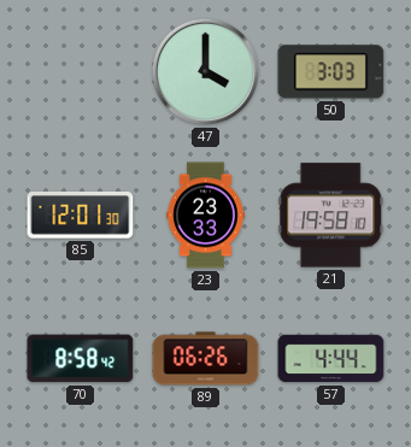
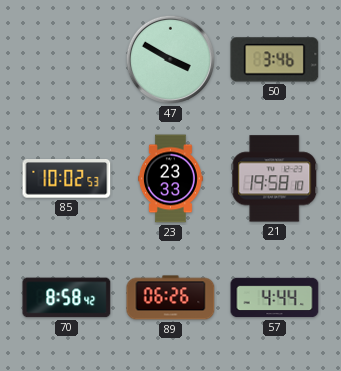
47: 4:00 -> 3:50 (170, 59)
50: 3:03 -> 3:46 (275, 60)
85: 12:01 -> 10:02 (67, 179)
